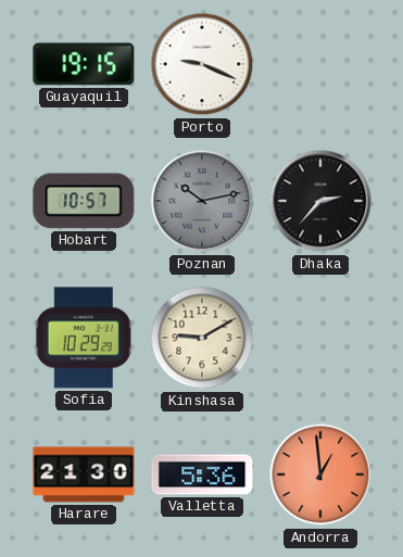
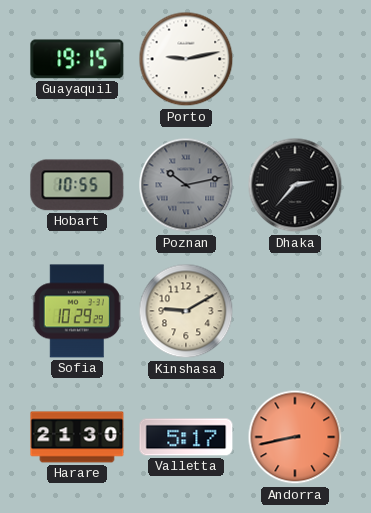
Porto: 9:19 -> 9:13 (186, 59)
Hobart: 10:57 -> 10:55 (77, 185)
Valletta: 5:36 -> 5:17 (186, 437)
Andorra: 12:59 -> 8:43 (295, 437)
